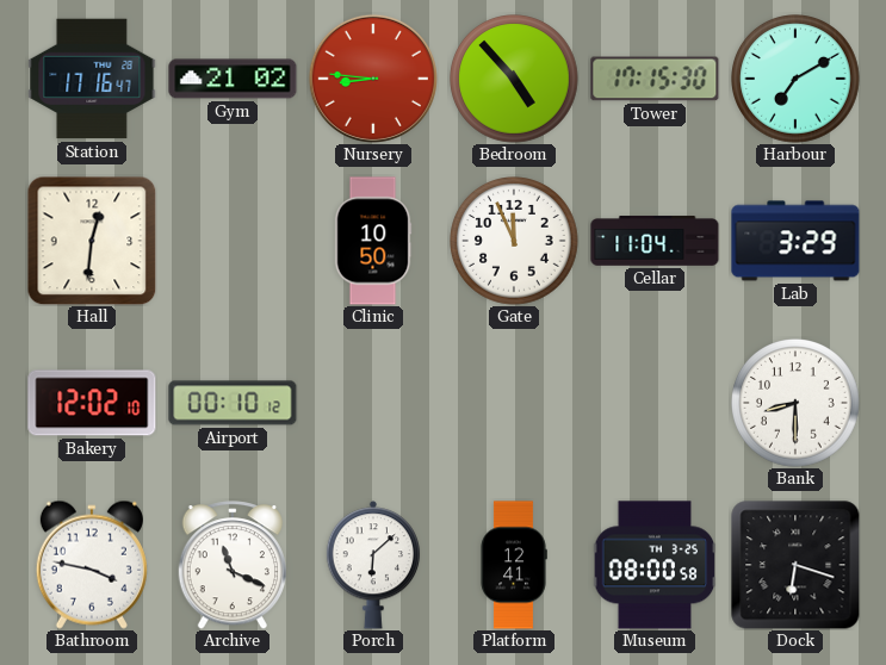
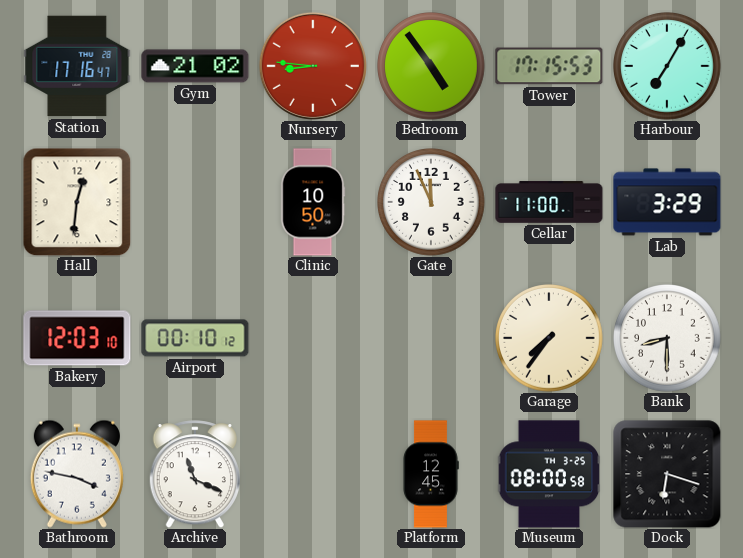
Bedroom: 4:53 -> 4:54 (432, 67)
Tower: 17:15:30 -> 17:15:53 (549, 66)
Harbour: 7:10 -> 7:05 (668, 67)
Cellar: 11:04 -> 11:00 (549, 202)
Bakery: 12:02 -> 12:03 (77, 338)
Garage: none -> 7:36 (550, 339)
Porch: 6:08 -> none (373, 565)
Platform: 12:41 -> 12:45 (431, 474)
